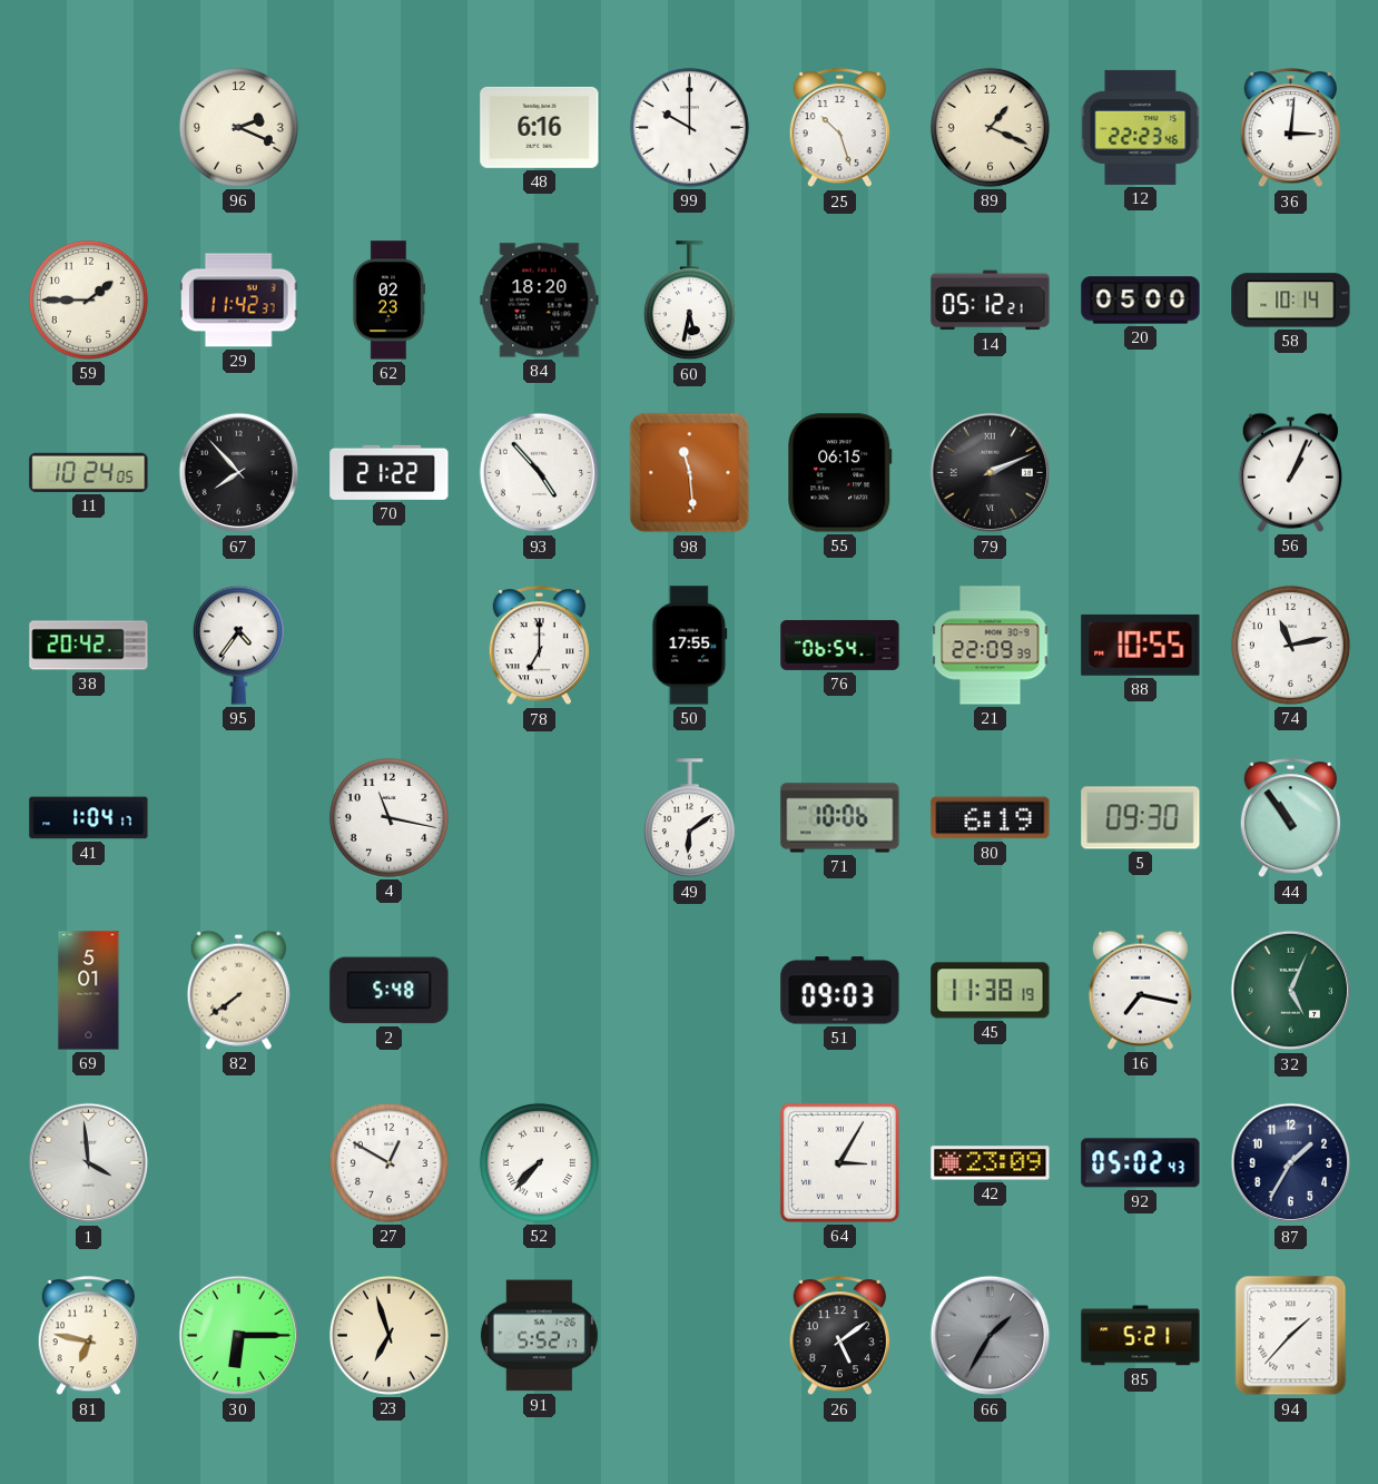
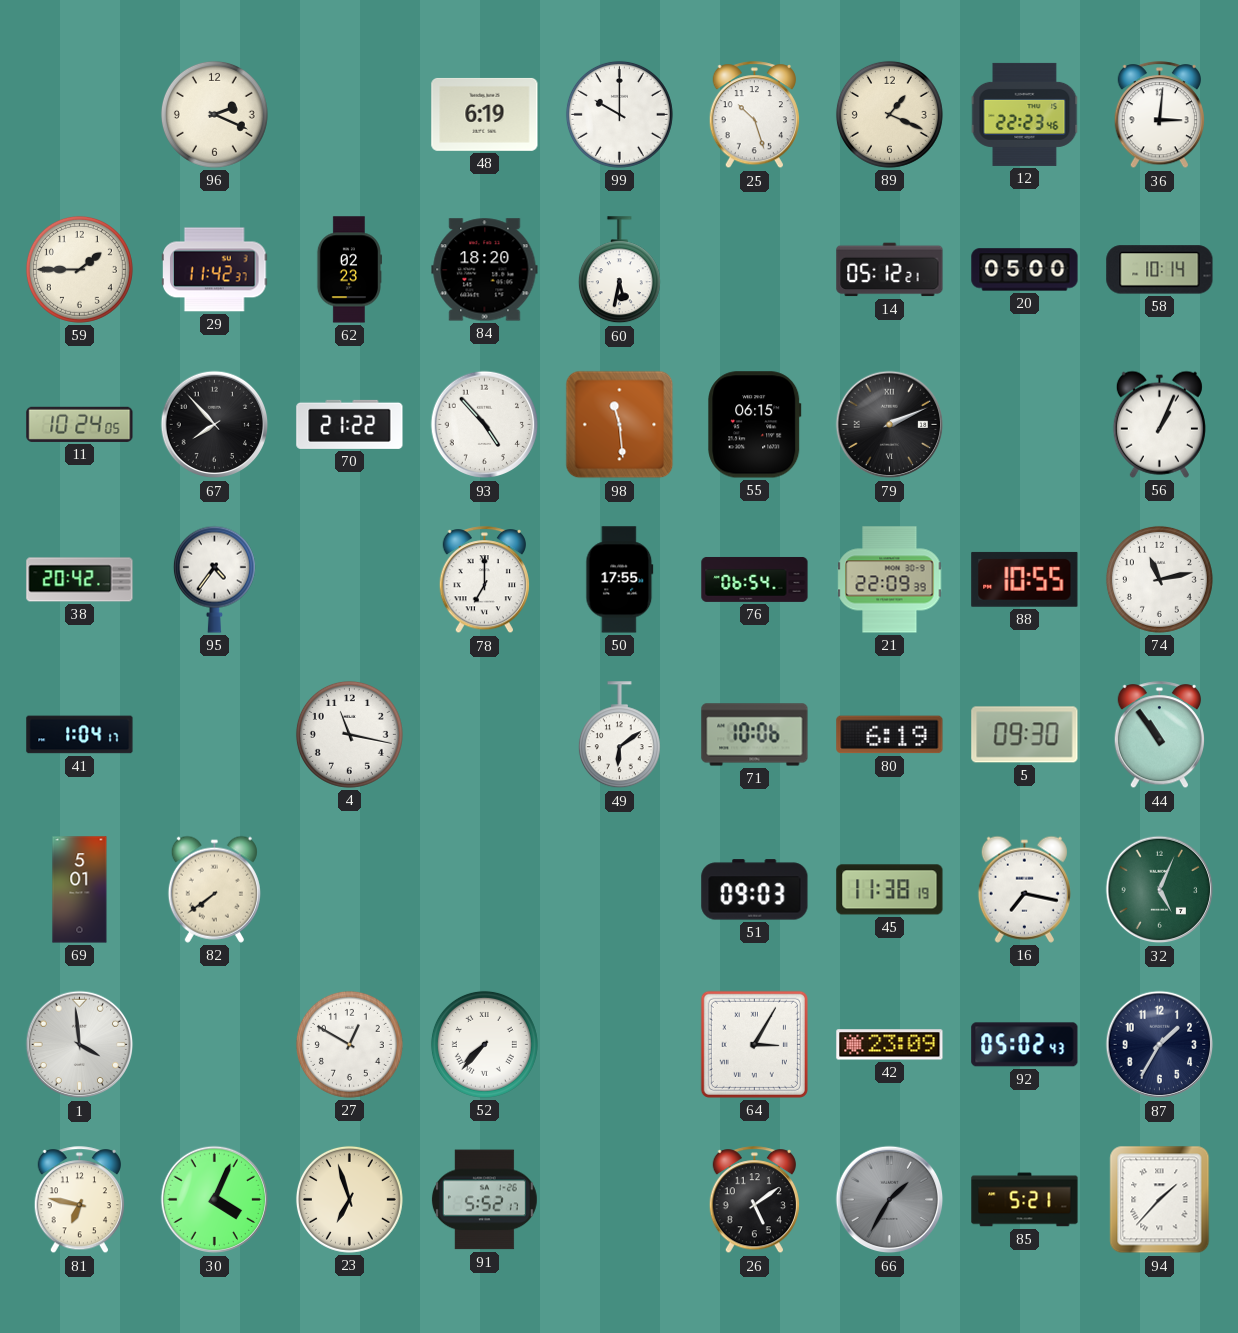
48: 6:16 -> 6:19 (485, 114)
2: 5:48 -> none (390, 991)
30: 6:15 -> 4:04 (215, 1200)
